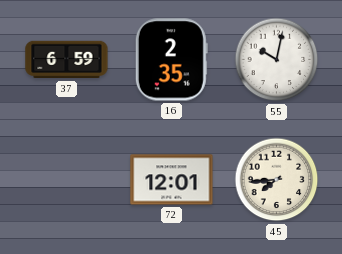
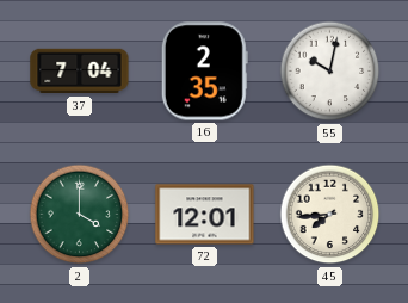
37: 6:59 -> 7:04 (80, 72)
2: none -> 4:00 (80, 215)
